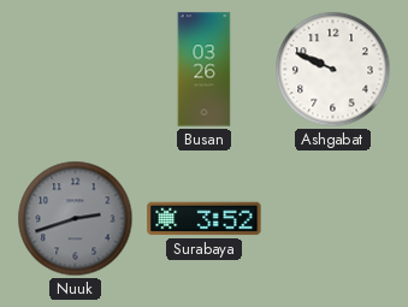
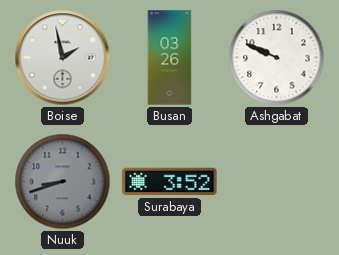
Boise: none -> 1:58 (63, 58)
Nuuk: 2:42 -> 8:42 (63, 182)
